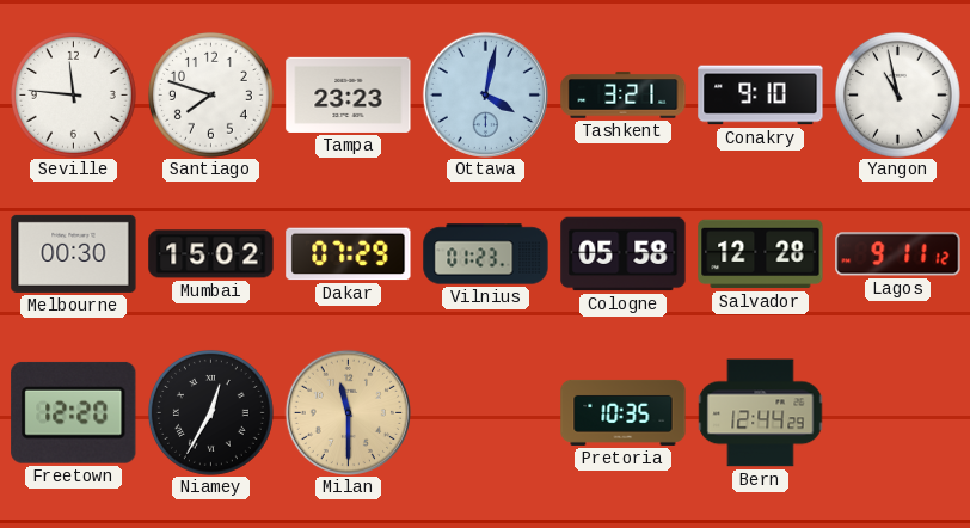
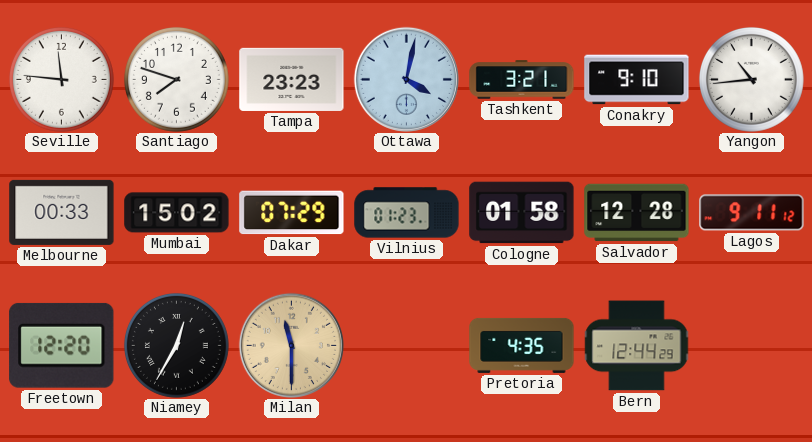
Yangon: 10:58 -> 10:44 (751, 79)
Melbourne: 00:30 -> 00:33 (62, 212)
Cologne: 05:58 -> 01:58 (522, 213)
Pretoria: 10:35 -> 4:35 (522, 345)
